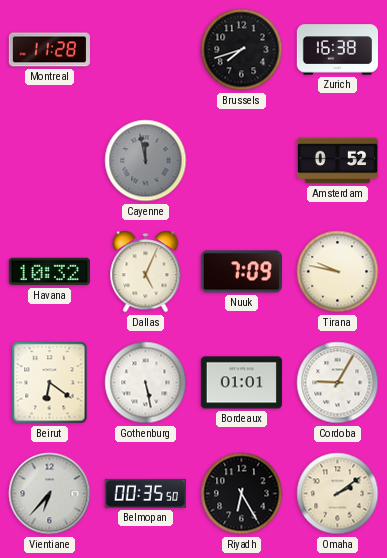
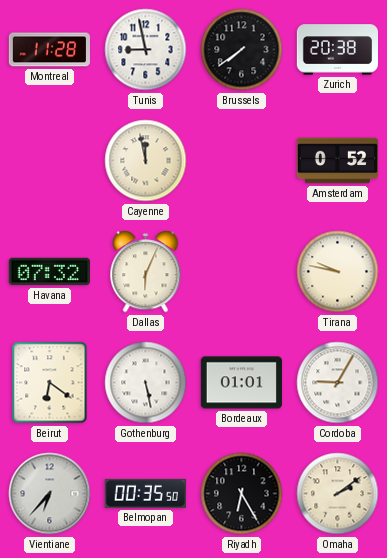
Tunis: none -> 8:58 (146, 50)
Brussels: 7:42 -> 7:39 (242, 50)
Zurich: 16:38 -> 20:38 (337, 50)
Cayenne dial: grey -> cream (146, 161)
Havana: 10:32 -> 07:32 (49, 272)
Dallas: 5:04 -> 6:04 (146, 272)
Nuuk: 7:09 -> none (241, 272)
